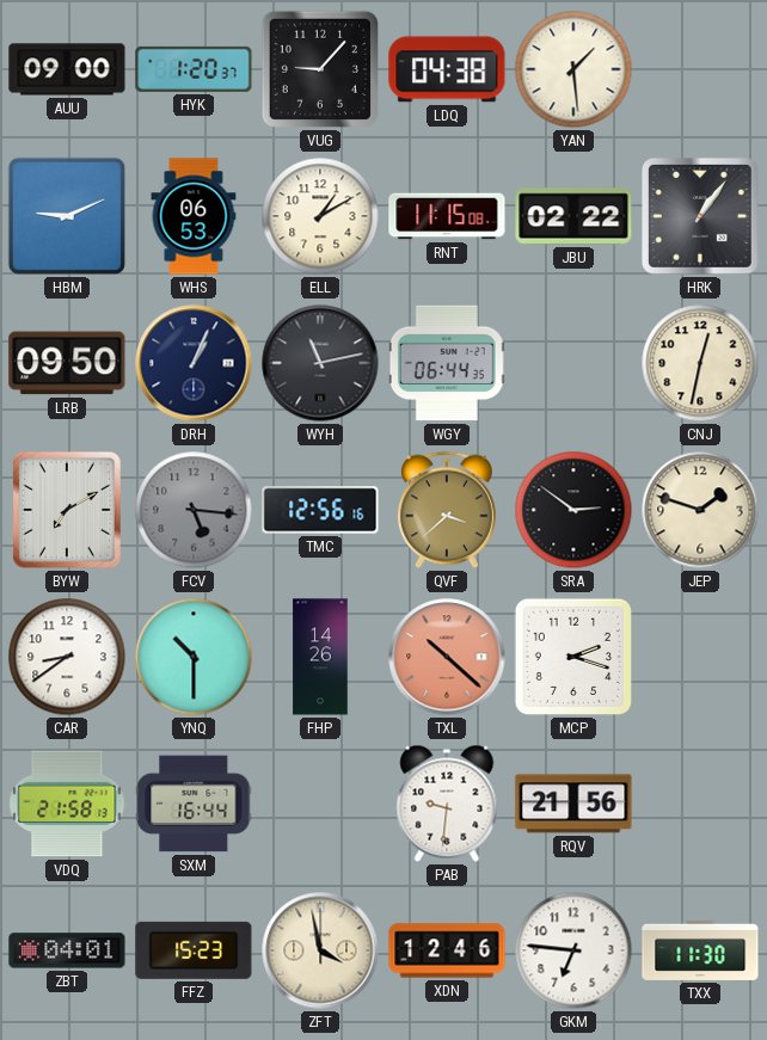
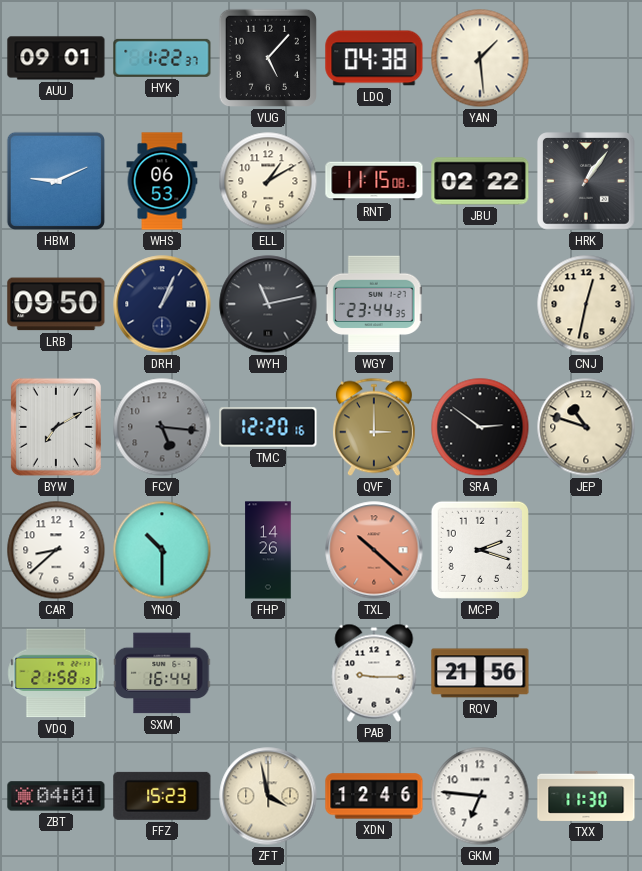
AUU: 09:00 -> 09:01 (56, 58)
HYK: 1:20 -> 1:22 (162, 58)
VUG: 9:07 -> 5:07 (268, 58)
WGY: 06:44 -> 23:44 (374, 304)
TMC: 12:56 -> 12:20 (268, 427)
QVF: 3:38 -> 3:00 (374, 427)
JEP: 1:48 -> 10:48 (586, 427)
CAR: 8:39 -> 8:38 (56, 550)
PAB: 9:31 -> 9:15 (374, 673)
